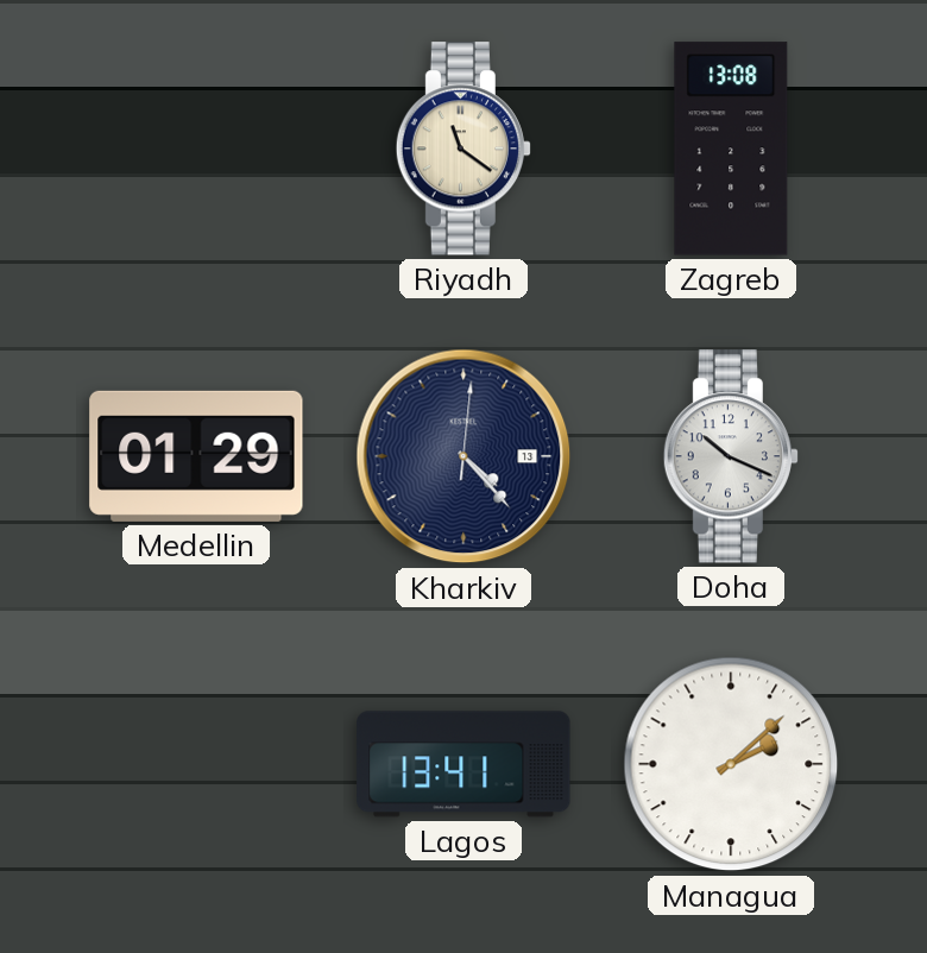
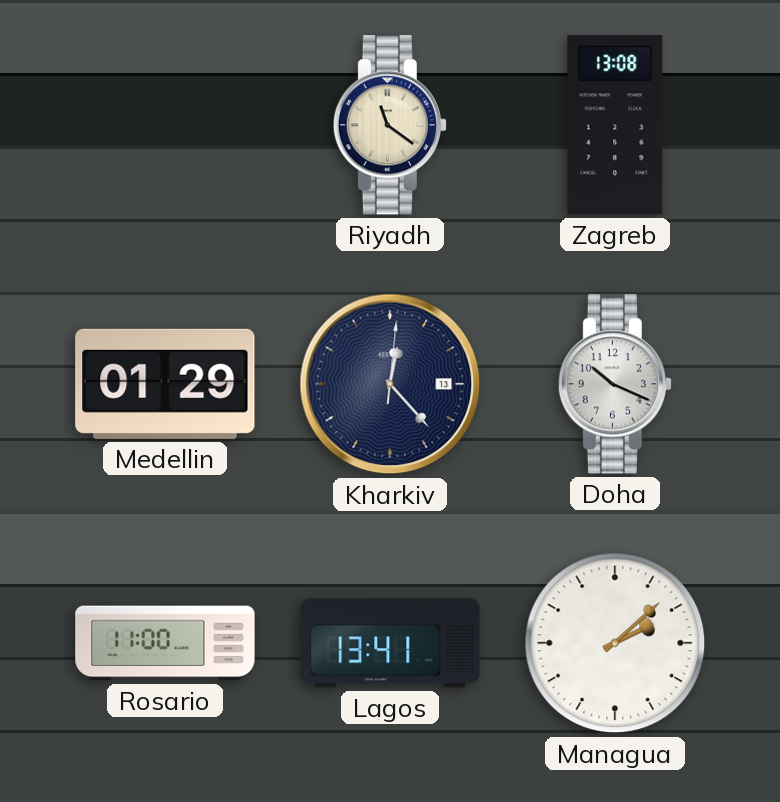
Kharkiv: 4:23 -> 12:23 (390, 384)
Rosario: none -> 11:00 (165, 643)
